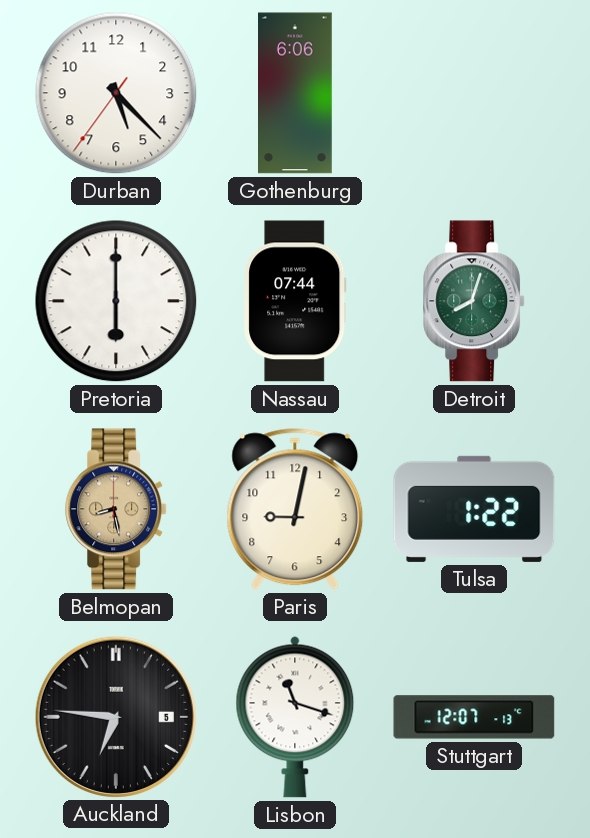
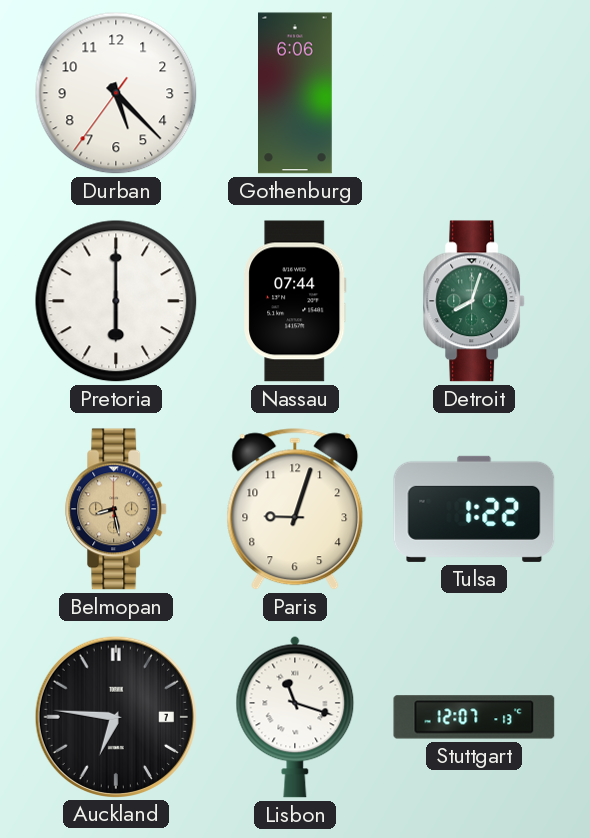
Paris: 9:02 -> 9:03 (295, 509)
Auckland date: 5 -> 7 (115, 716)
